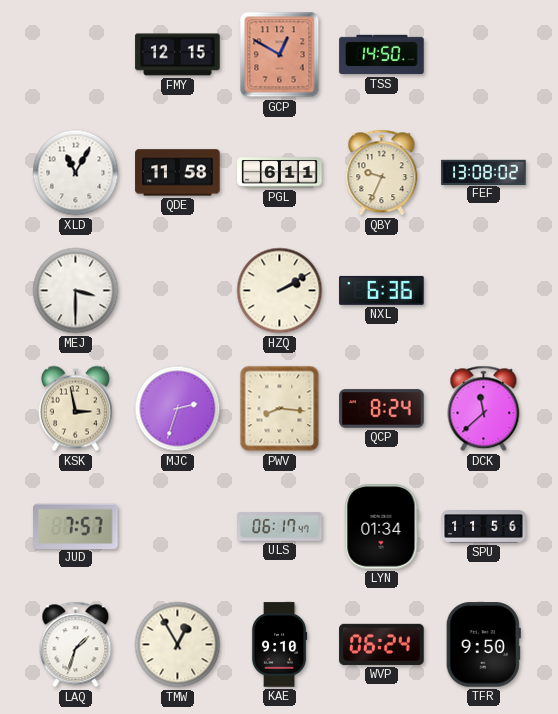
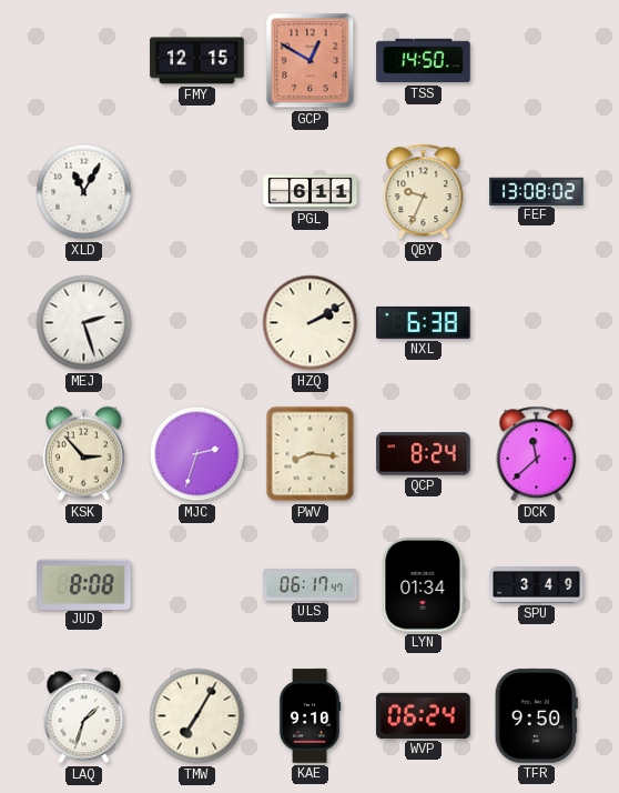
QDE: 11:58 -> none (178, 173)
MEJ: 3:30 -> 2:27 (84, 323)
NXL: 6:36 -> 6:38 (424, 322)
KSK: 2:58 -> 2:53 (83, 454)
JUD: 7:57 -> 8:08 (84, 584)
SPU: 11:56 -> 3:49 (537, 585)
TMW: 12:55 -> 7:05 (197, 716)
